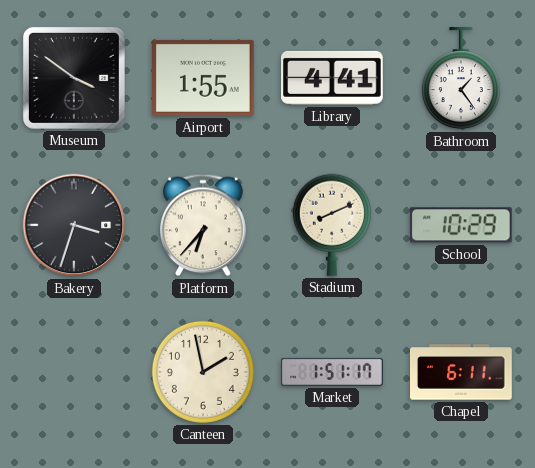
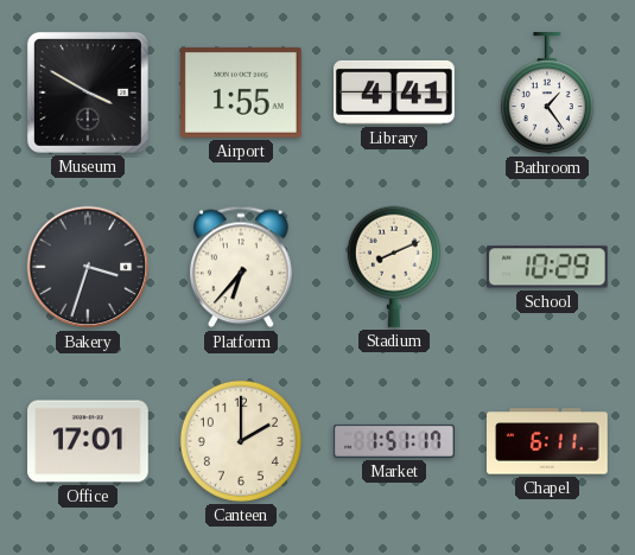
Museum: 3:51 -> 3:50 (88, 92)
Office: none -> 17:01 (89, 441)
Canteen: 1:58 -> 2:00 (241, 441)
